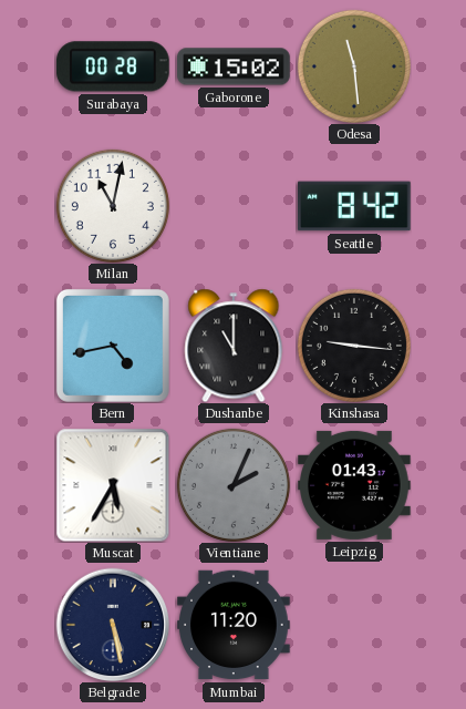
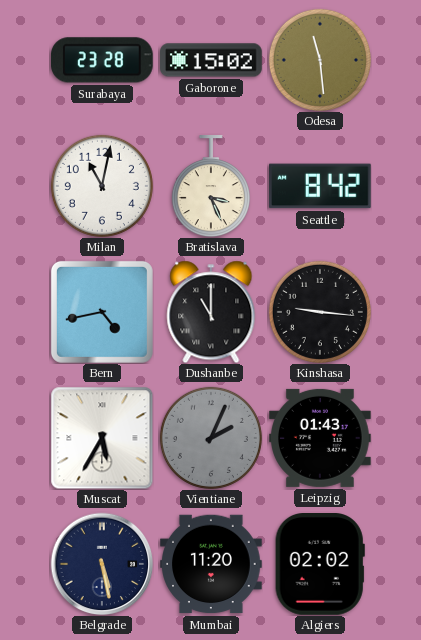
Surabaya: 00:28 -> 23:28 (102, 60)
Bratislava: none -> 3:26 (211, 187)
Algiers: none -> 02:02 (320, 565)
